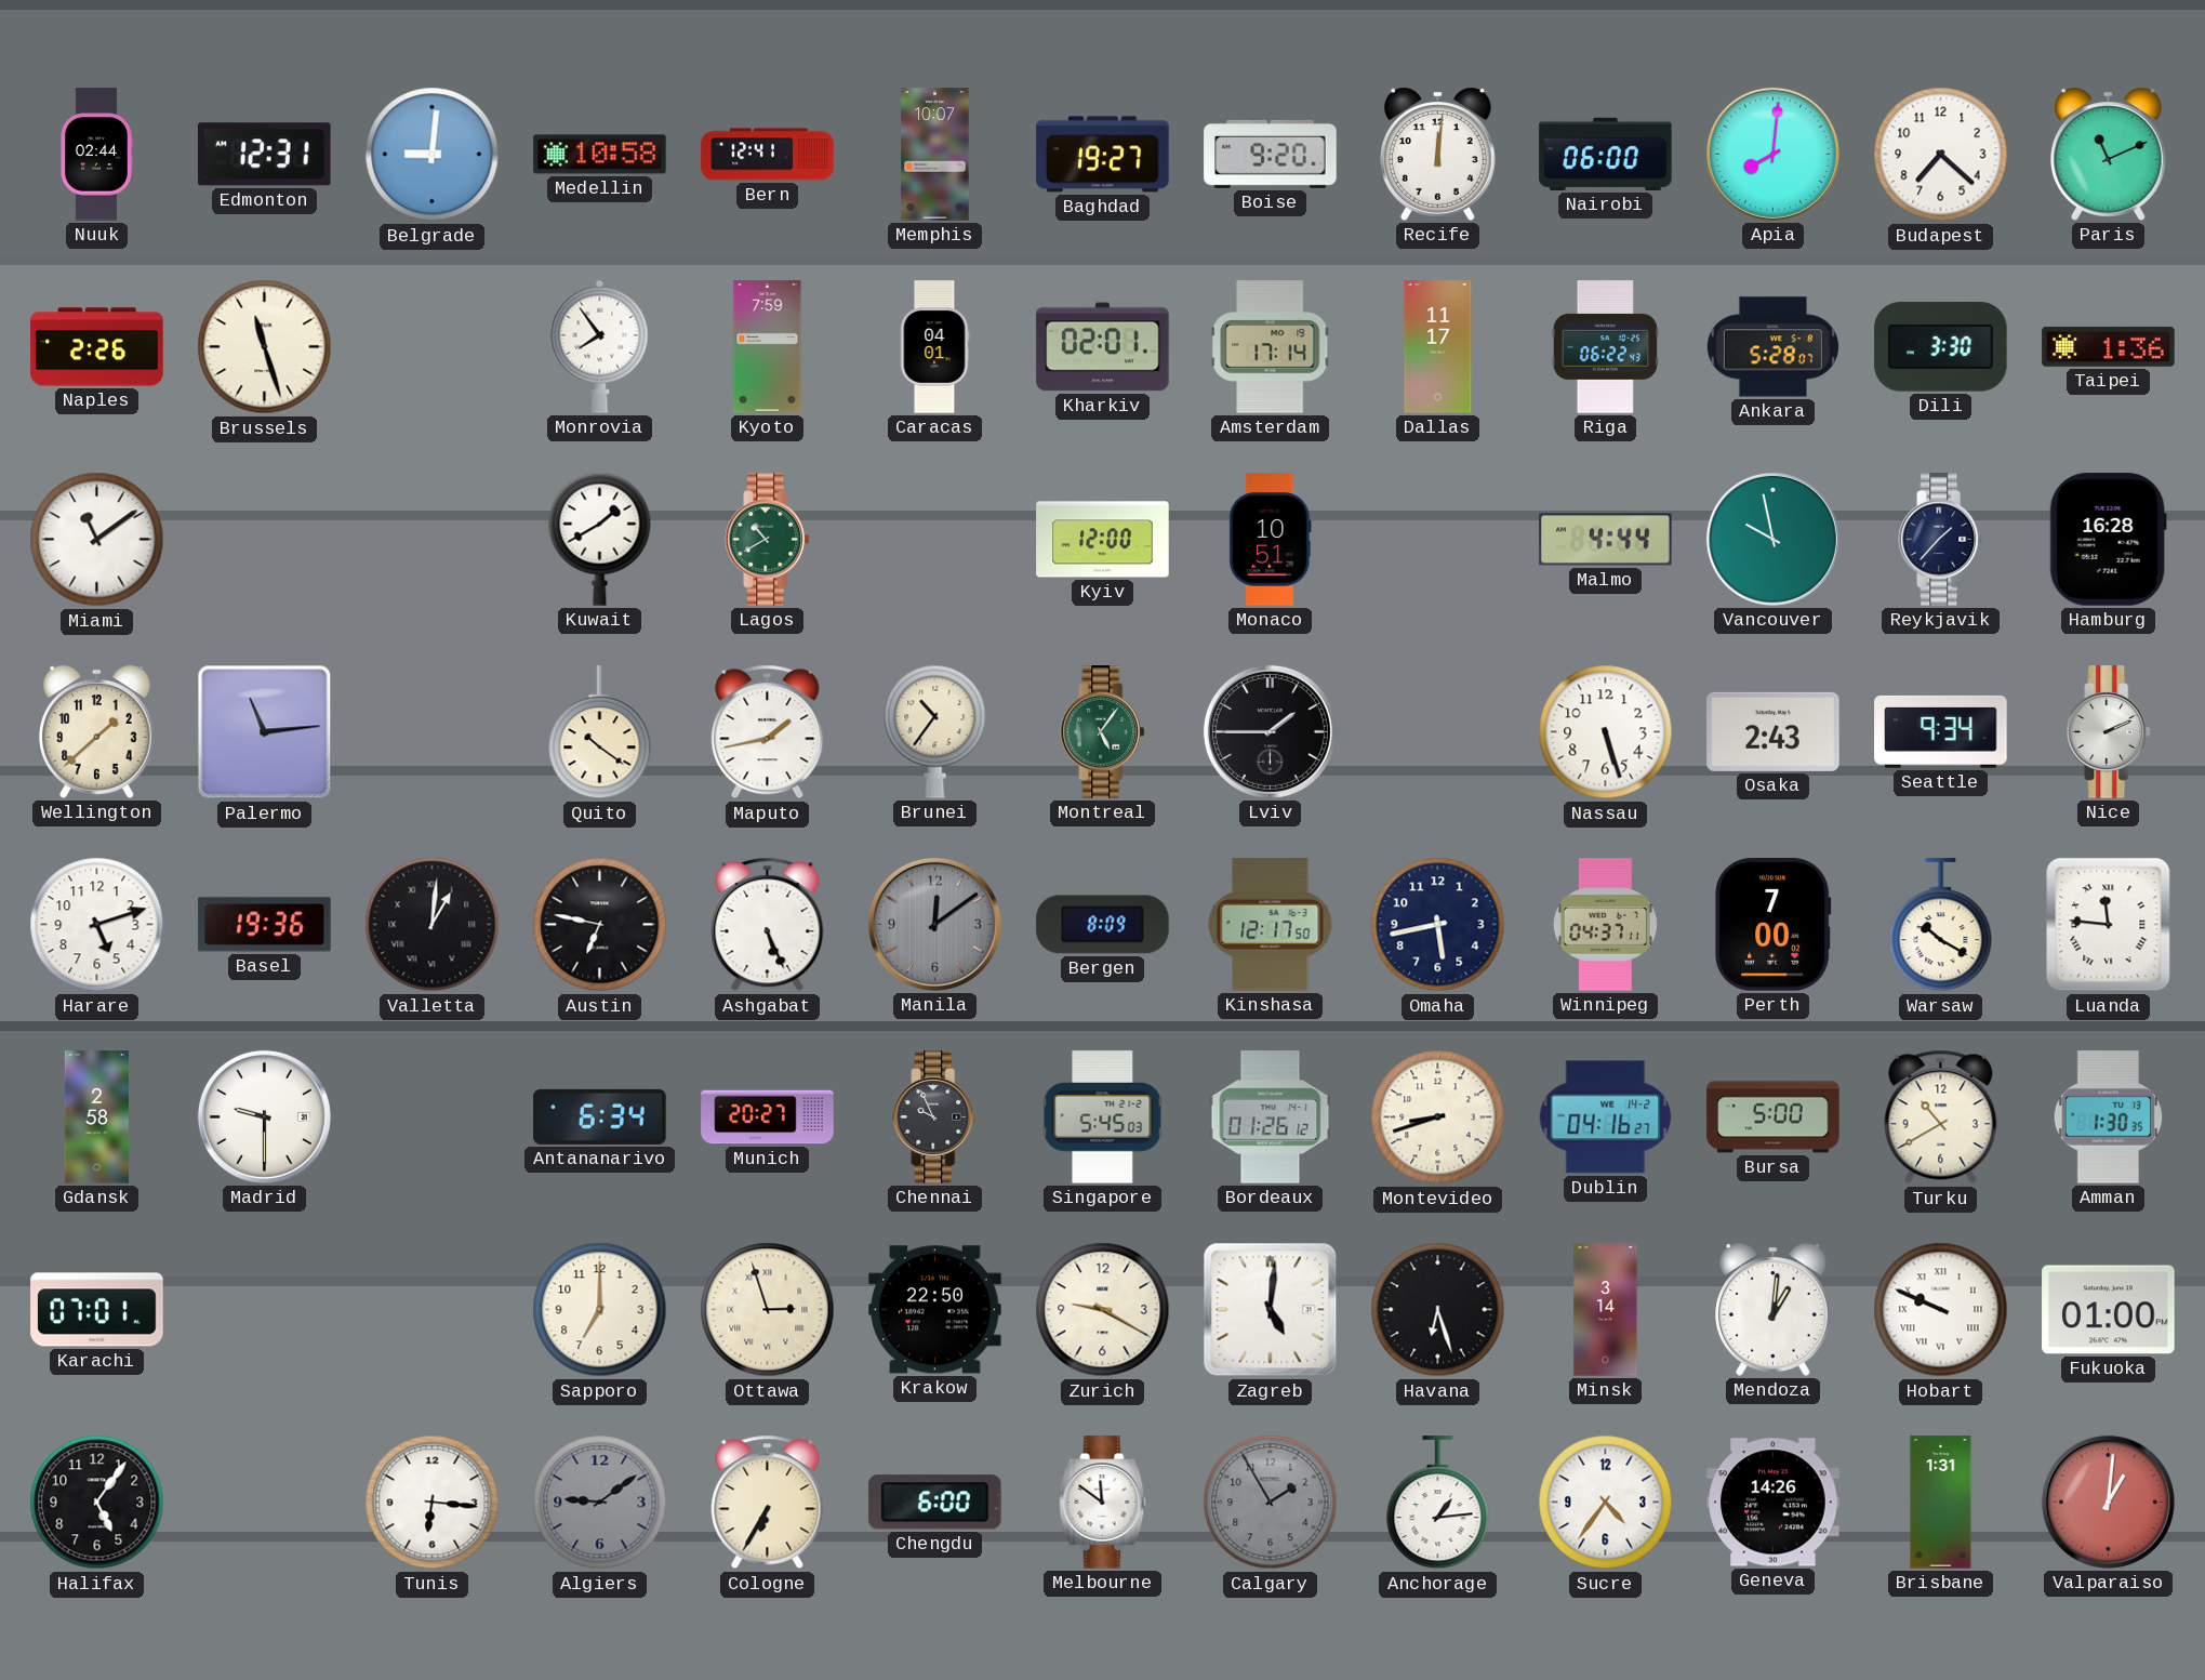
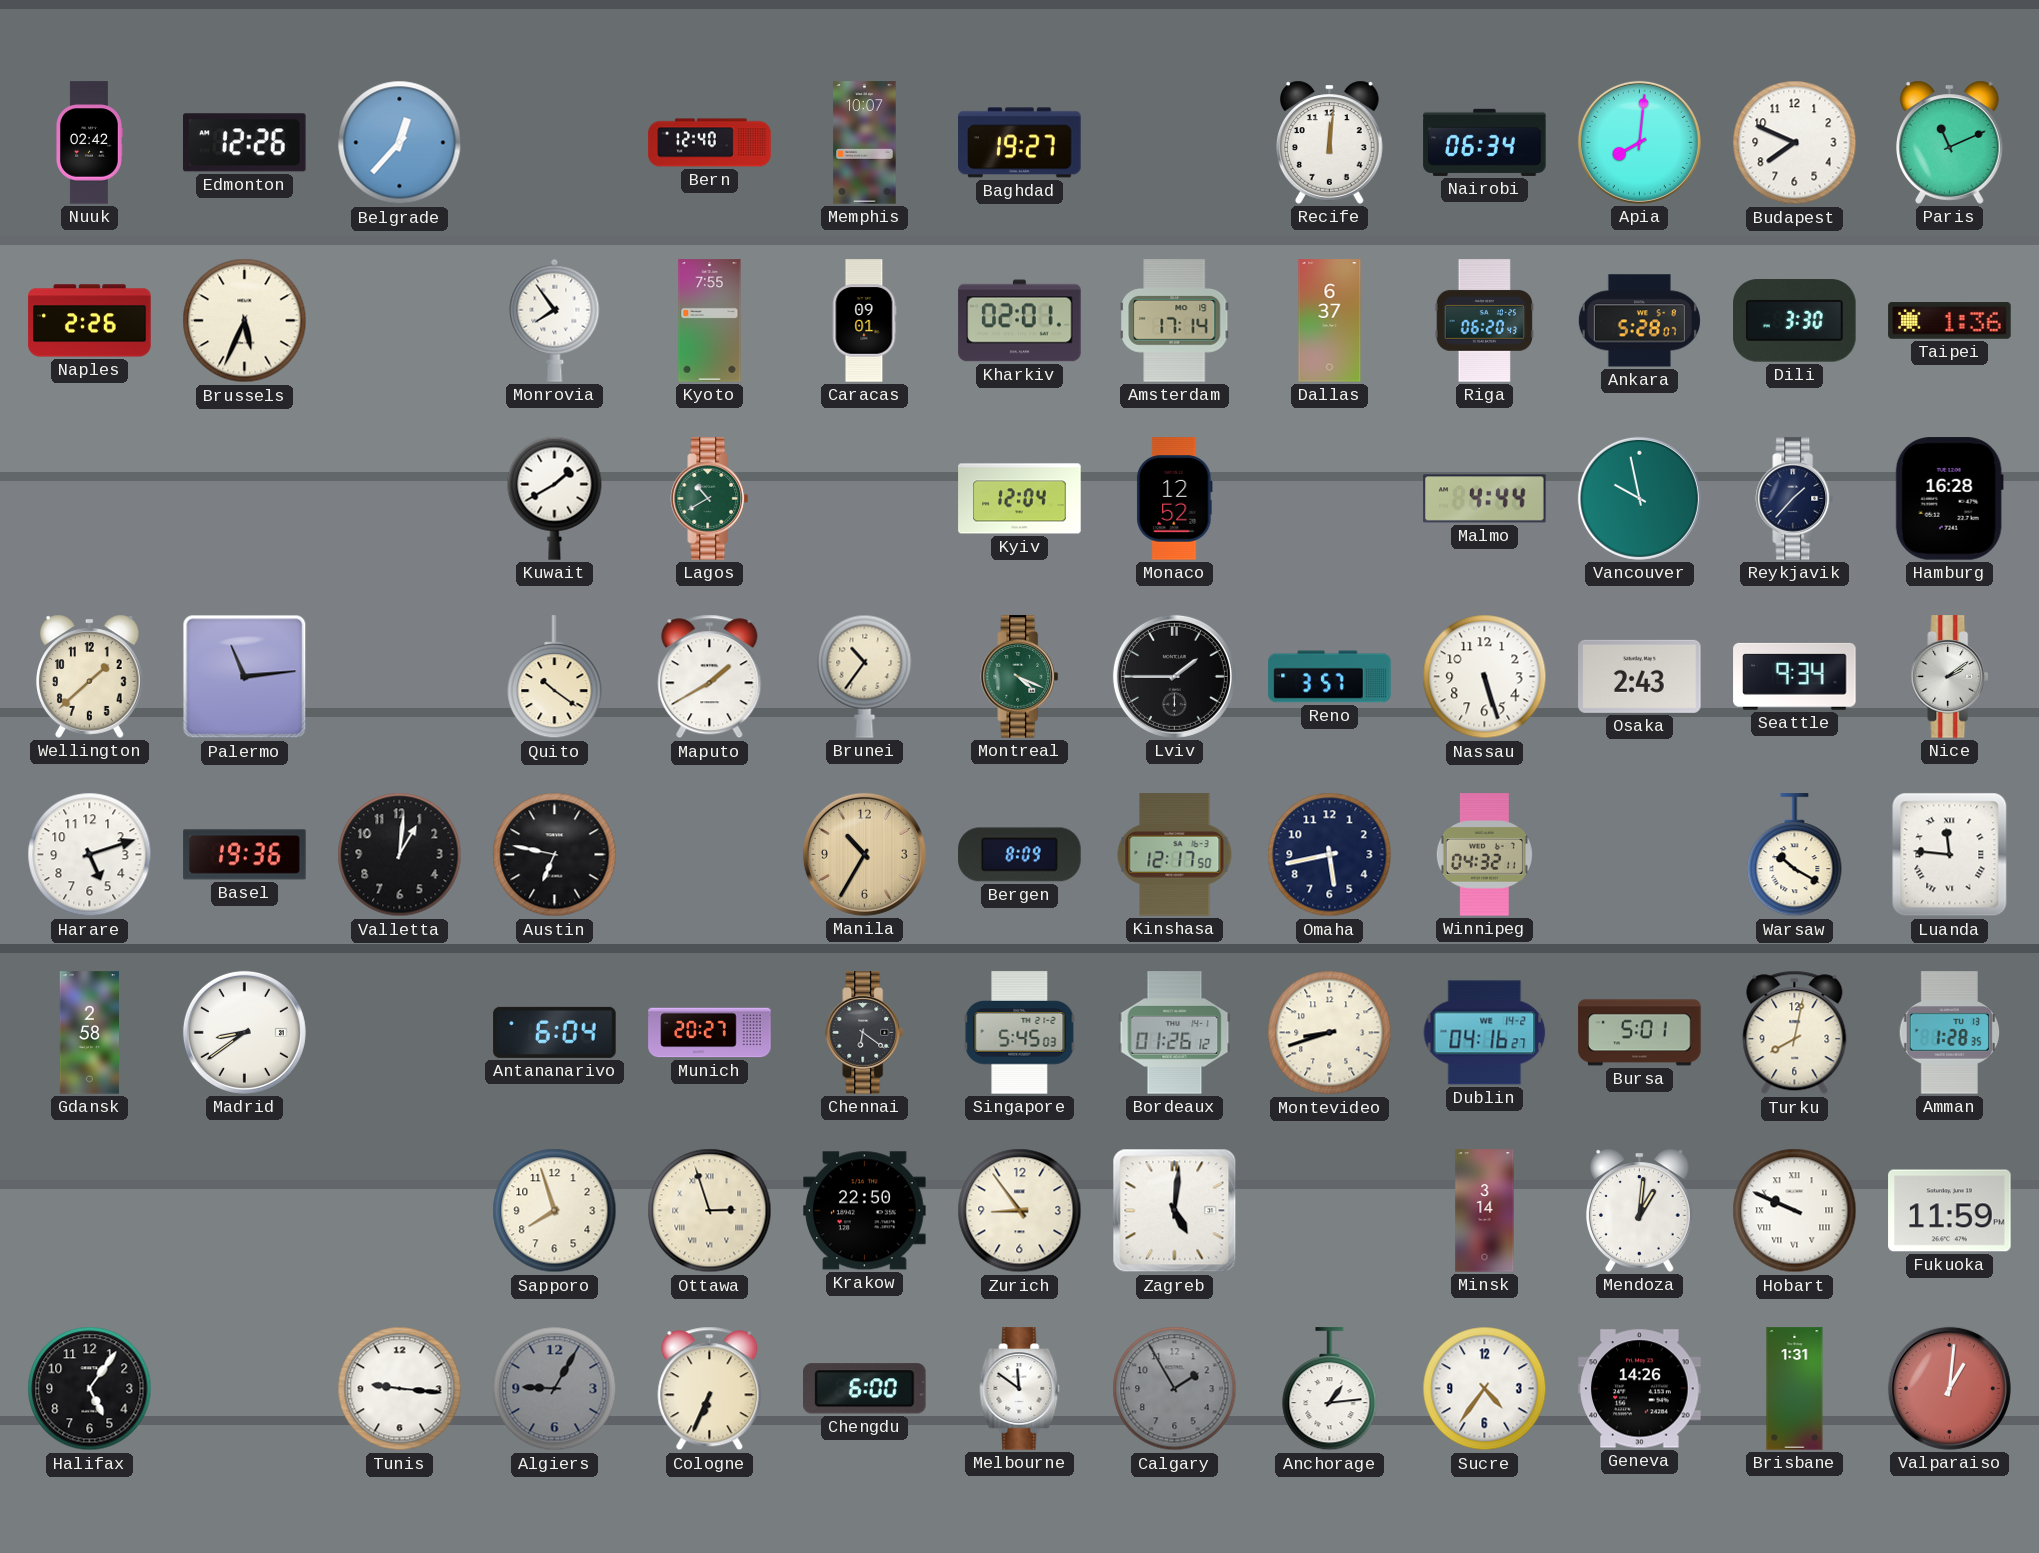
Nuuk: 02:44 -> 02:42 (90, 143)
Edmonton: 12:31 -> 12:26 (245, 143)
Belgrade: 9:01 -> 12:37 (400, 143)
Medellin: 10:58 -> none (600, 155)
Bern: 12:41 -> 12:40 (710, 143)
Boise: 9:20 -> none (1271, 155)
Nairobi: 06:00 -> 06:34 (1485, 142)
Budapest: 7:22 -> 7:49 (1795, 143)
Brussels: 11:27 -> 5:34 (245, 321)
Kyoto: 7:59 -> 7:55 (710, 321)
Caracas: 04:01 -> 09:01 (864, 321)
Dallas: 11:17 -> 6:37 (1330, 321)
Riga: 06:22 -> 06:20 (1485, 321)
Miami: 11:09 -> none (97, 540)
Kyiv: 12:00 -> 12:04 (1020, 499)
Monaco: 10:51 -> 12:52 (1175, 499)
Maputo: 1:43 -> 1:40 (710, 677)
Montreal: 5:06 -> 4:19 (1020, 677)
Reno: none -> 3:57 (1330, 677)
Nice: 2:11 -> 2:09 (1950, 677)
Valletta numerals: Roman -> Arabic (400, 855)
Ashgabat: 5:26 -> none (768, 925)
Manila: 12:09 -> 10:35 (864, 854)
Manila dial: grey -> champagne (864, 854)
Winnipeg: 04:37 -> 04:32 (1484, 855)
Perth: 7:00 -> none (1774, 925)
Madrid: 9:30 -> 8:39 (244, 1032)
Antananarivo: 6:34 -> 6:04 (555, 1032)
Chennai: 9:56 -> 6:21 (865, 1033)
Bursa: 5:00 -> 5:01 (1640, 1033)
Turku: 10:40 -> 8:02 (1795, 1033)
Amman: 1:30 -> 1:28 (1950, 1033)
Karachi: 07:01 -> none (97, 1310)
Sapporo: 7:00 -> 7:57 (555, 1211)
Zurich: 9:20 -> 8:54 (1020, 1211)
Havana: 6:27 -> none (1438, 1310)
Fukuoka: 01:00 -> 11:59 (1950, 1211)
Tunis: 6:16 -> 9:16 (400, 1389)
Algiers: 9:09 -> 9:05 (555, 1389)
Cologne: 6:35 -> 6:34 (710, 1389)
